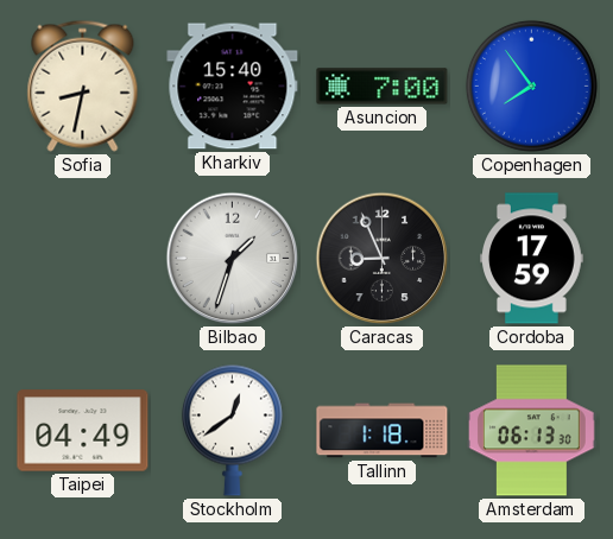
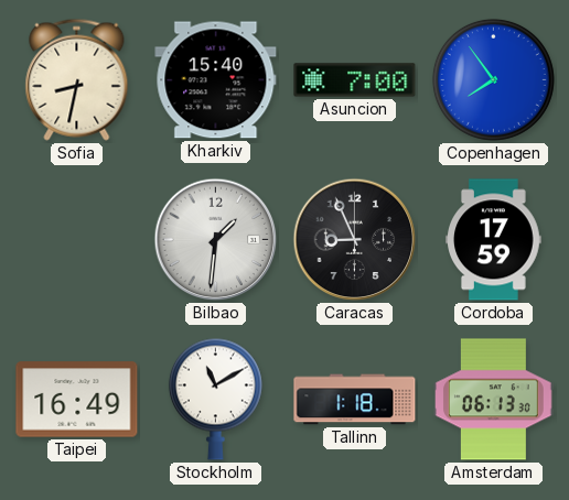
Bilbao: 1:33 -> 1:31 (216, 240)
Taipei: 04:49 -> 16:49 (77, 400)
Stockholm: 12:39 -> 11:10 (215, 399)
